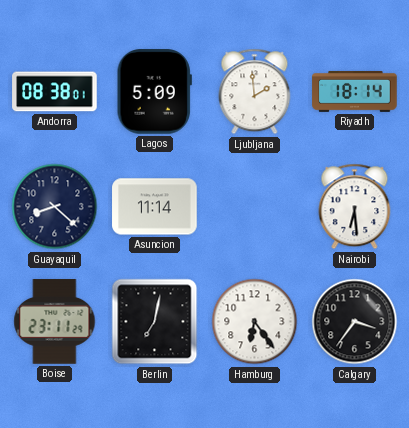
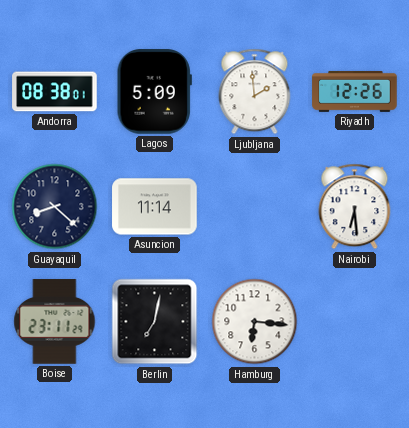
Riyadh: 18:14 -> 12:26 (355, 91)
Hamburg: 6:24 -> 6:16 (255, 322)
Calgary: 3:36 -> none (355, 322)
